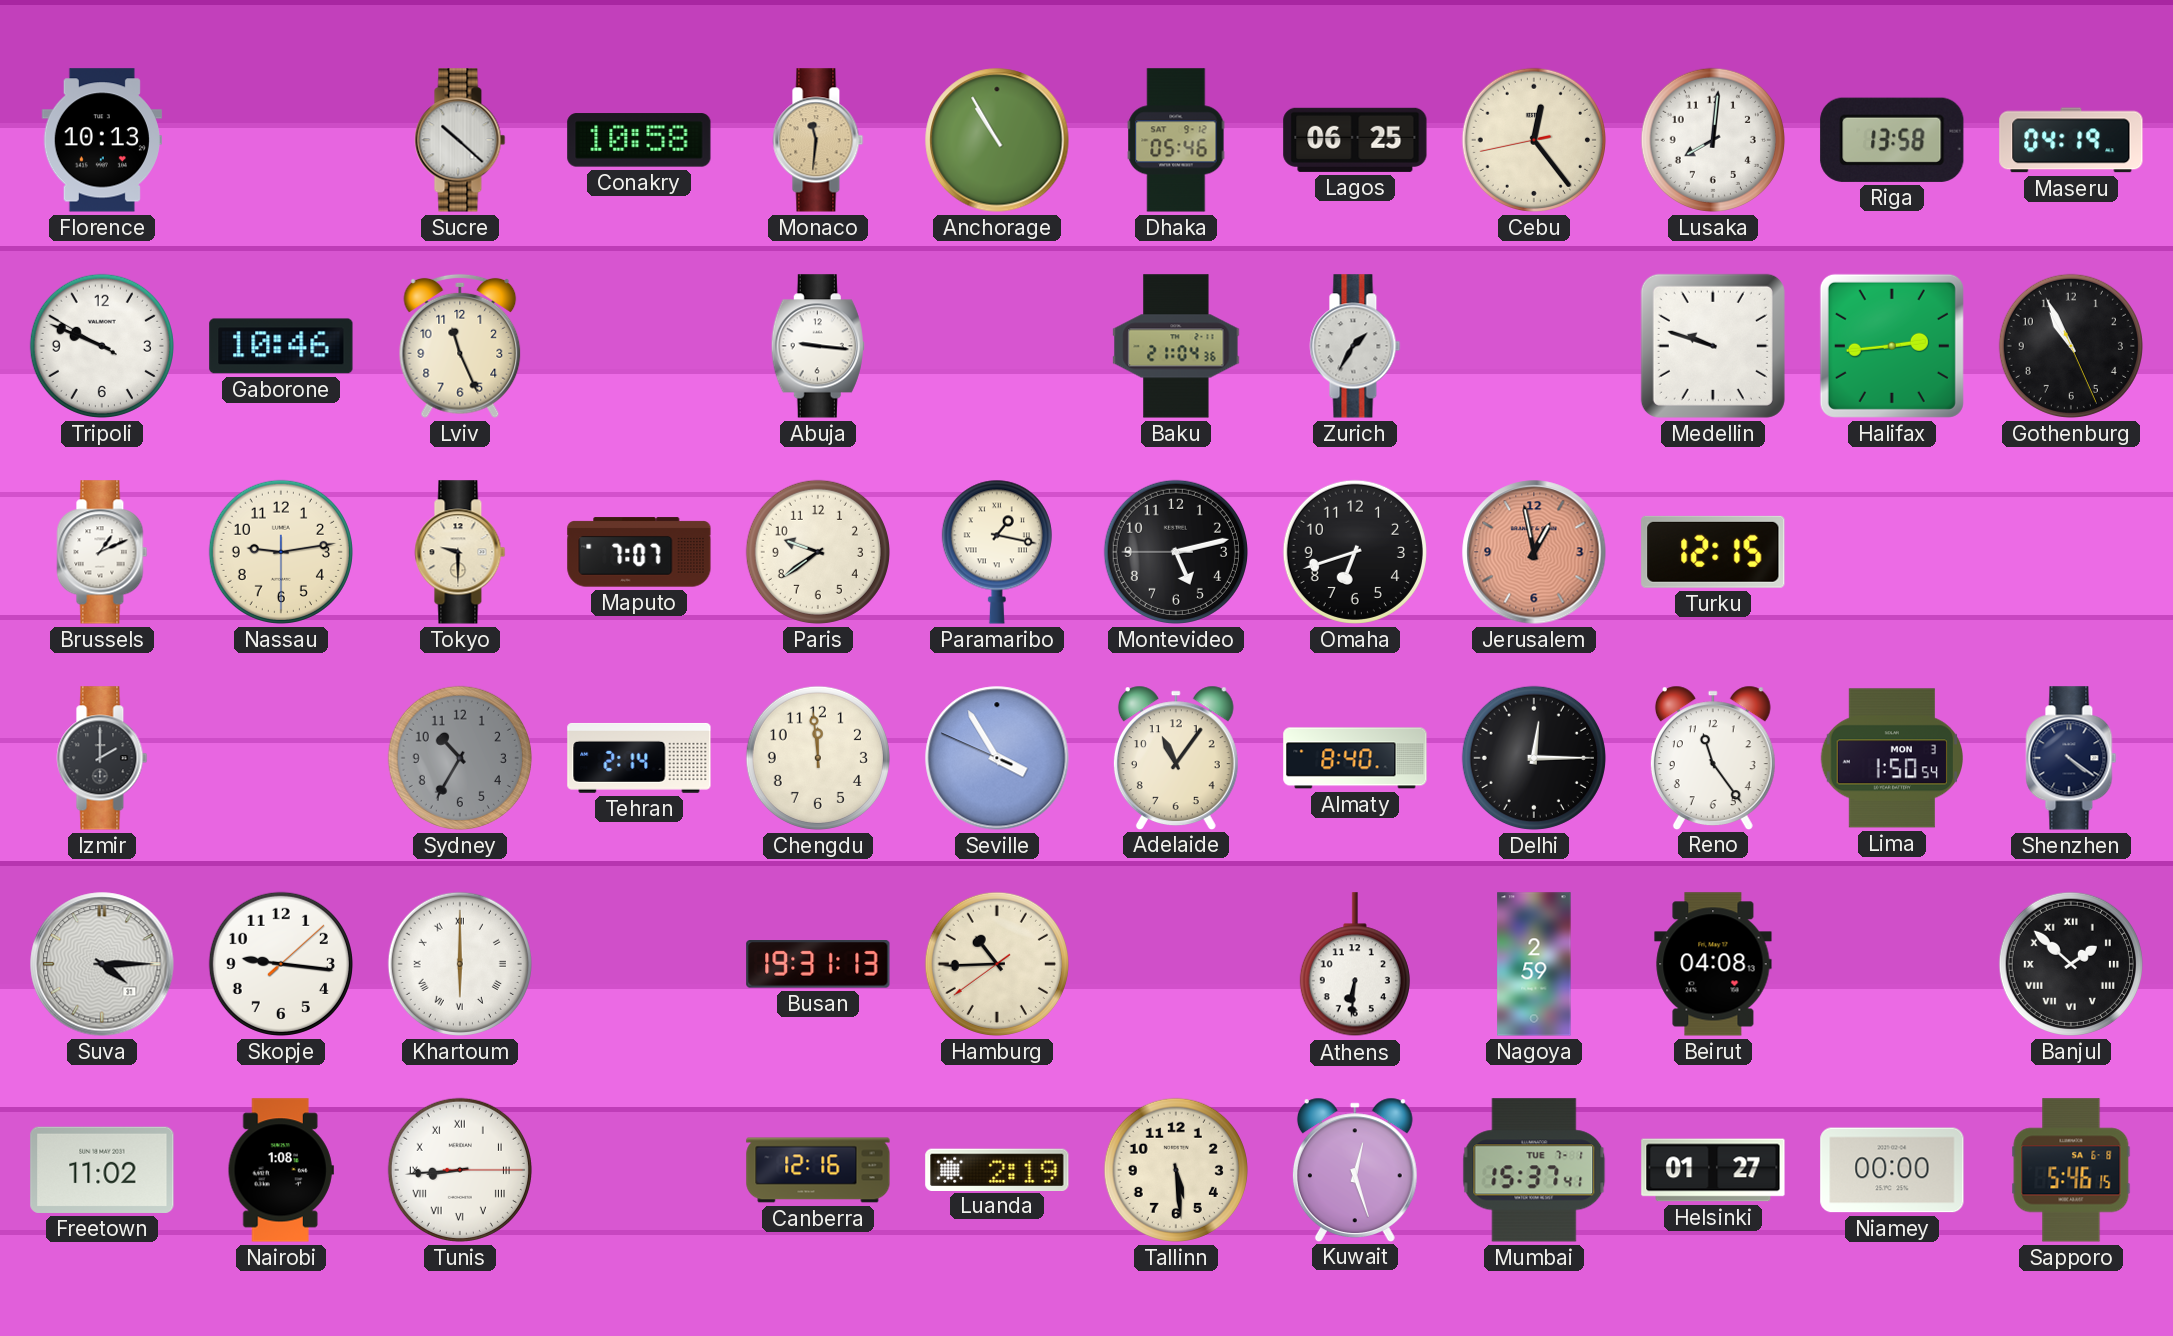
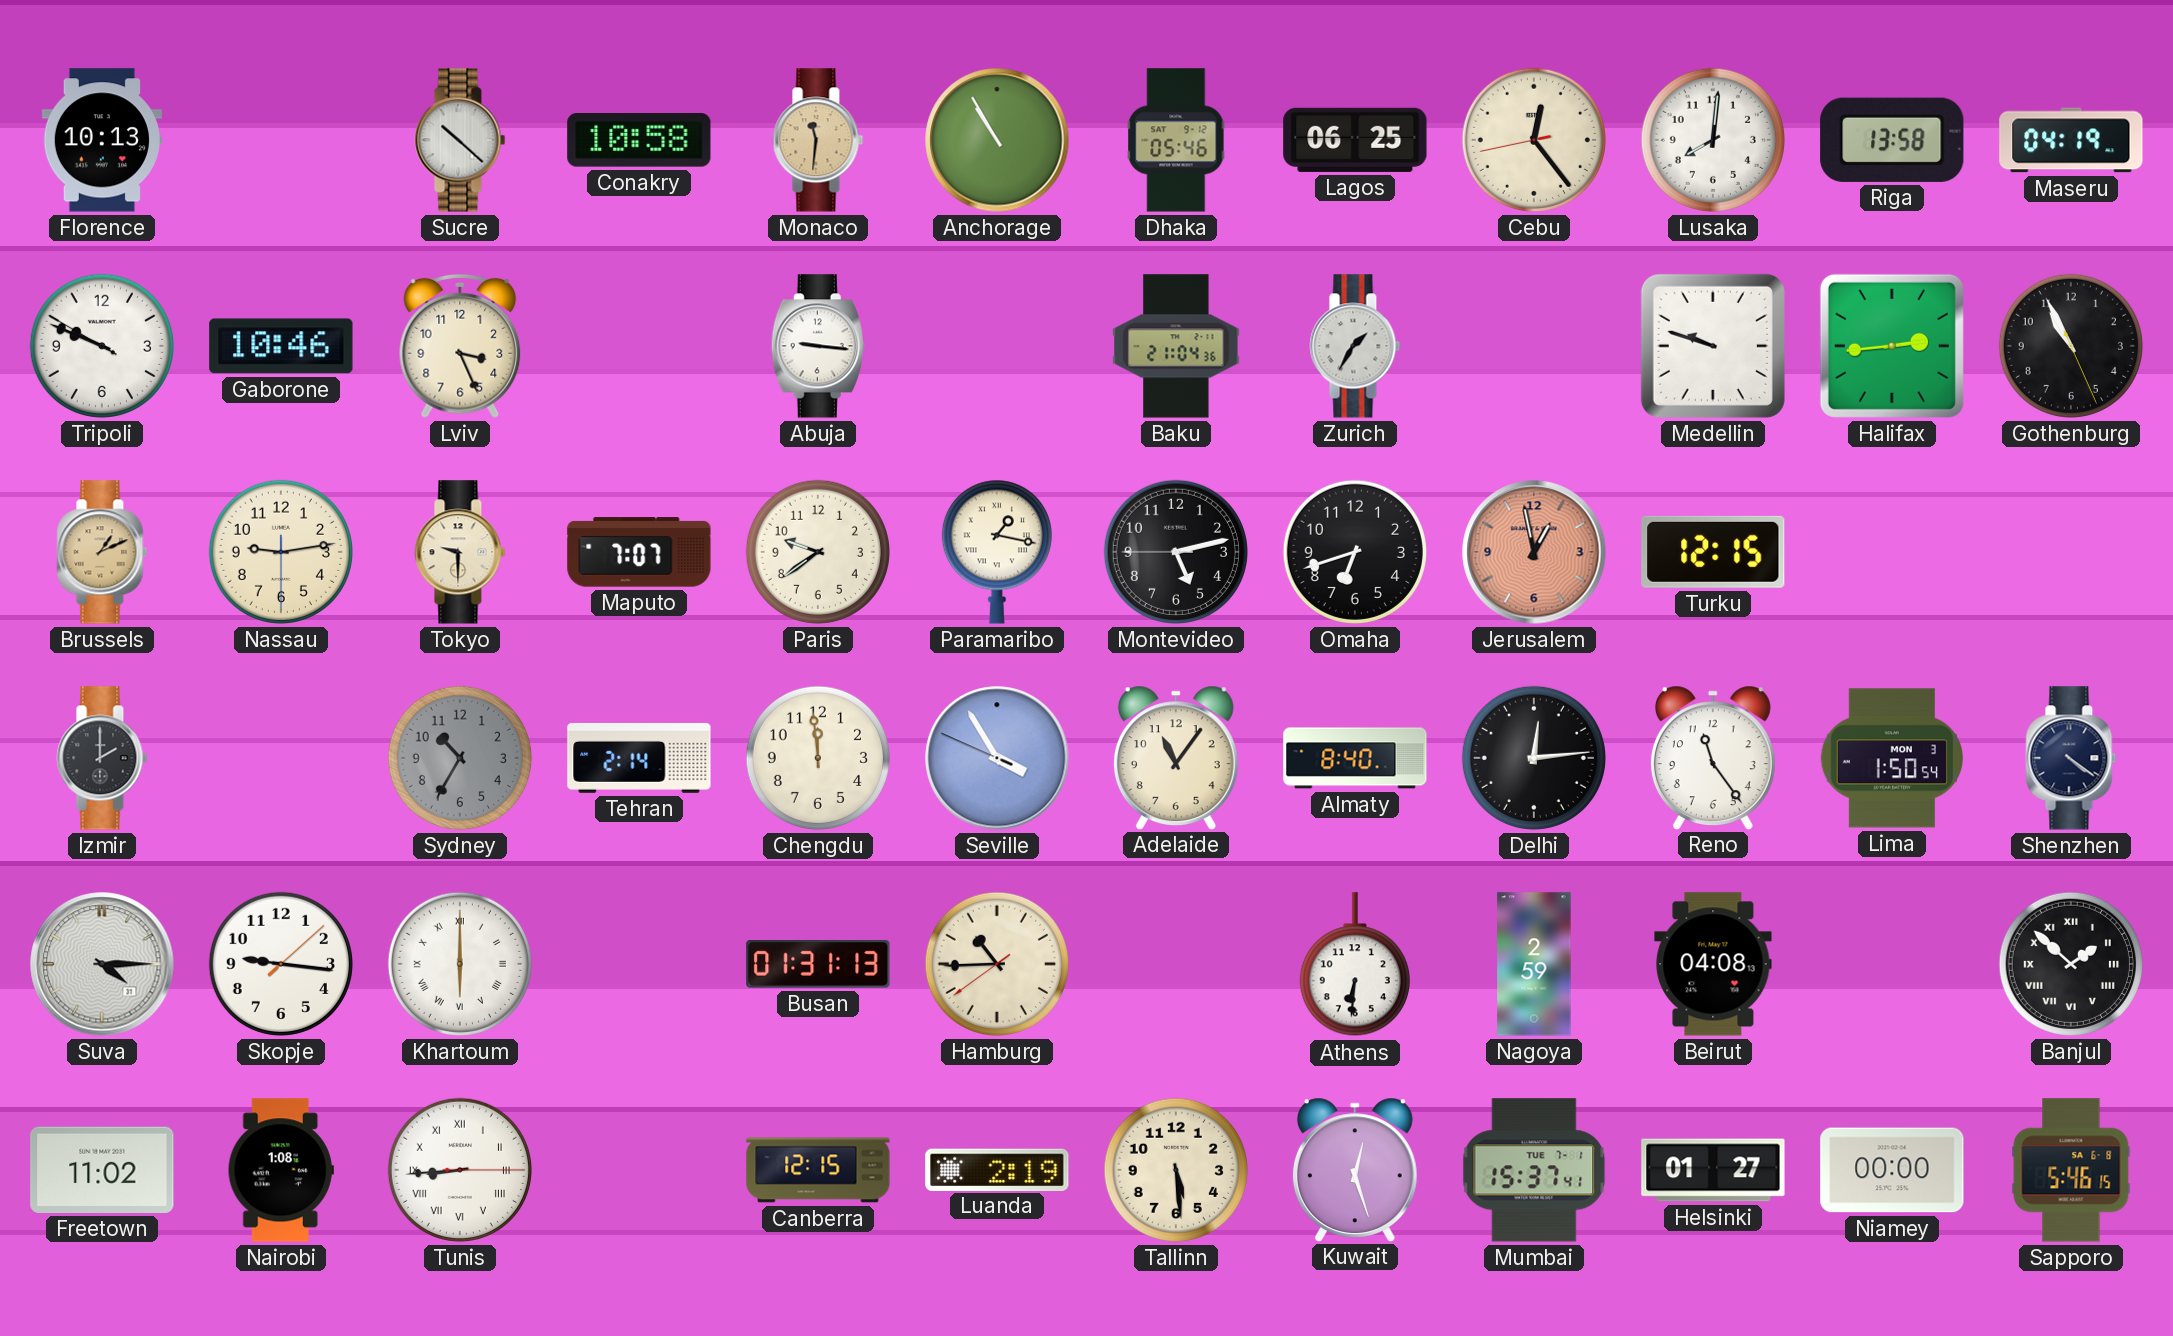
Lviv: 11:26 -> 3:26 (460, 346)
Brussels dial: white -> champagne (102, 552)
Delhi: 12:15 -> 12:14 (1534, 758)
Busan: 19:31 -> 01:31 (818, 965)
Canberra: 12:16 -> 12:15 (818, 1170)
